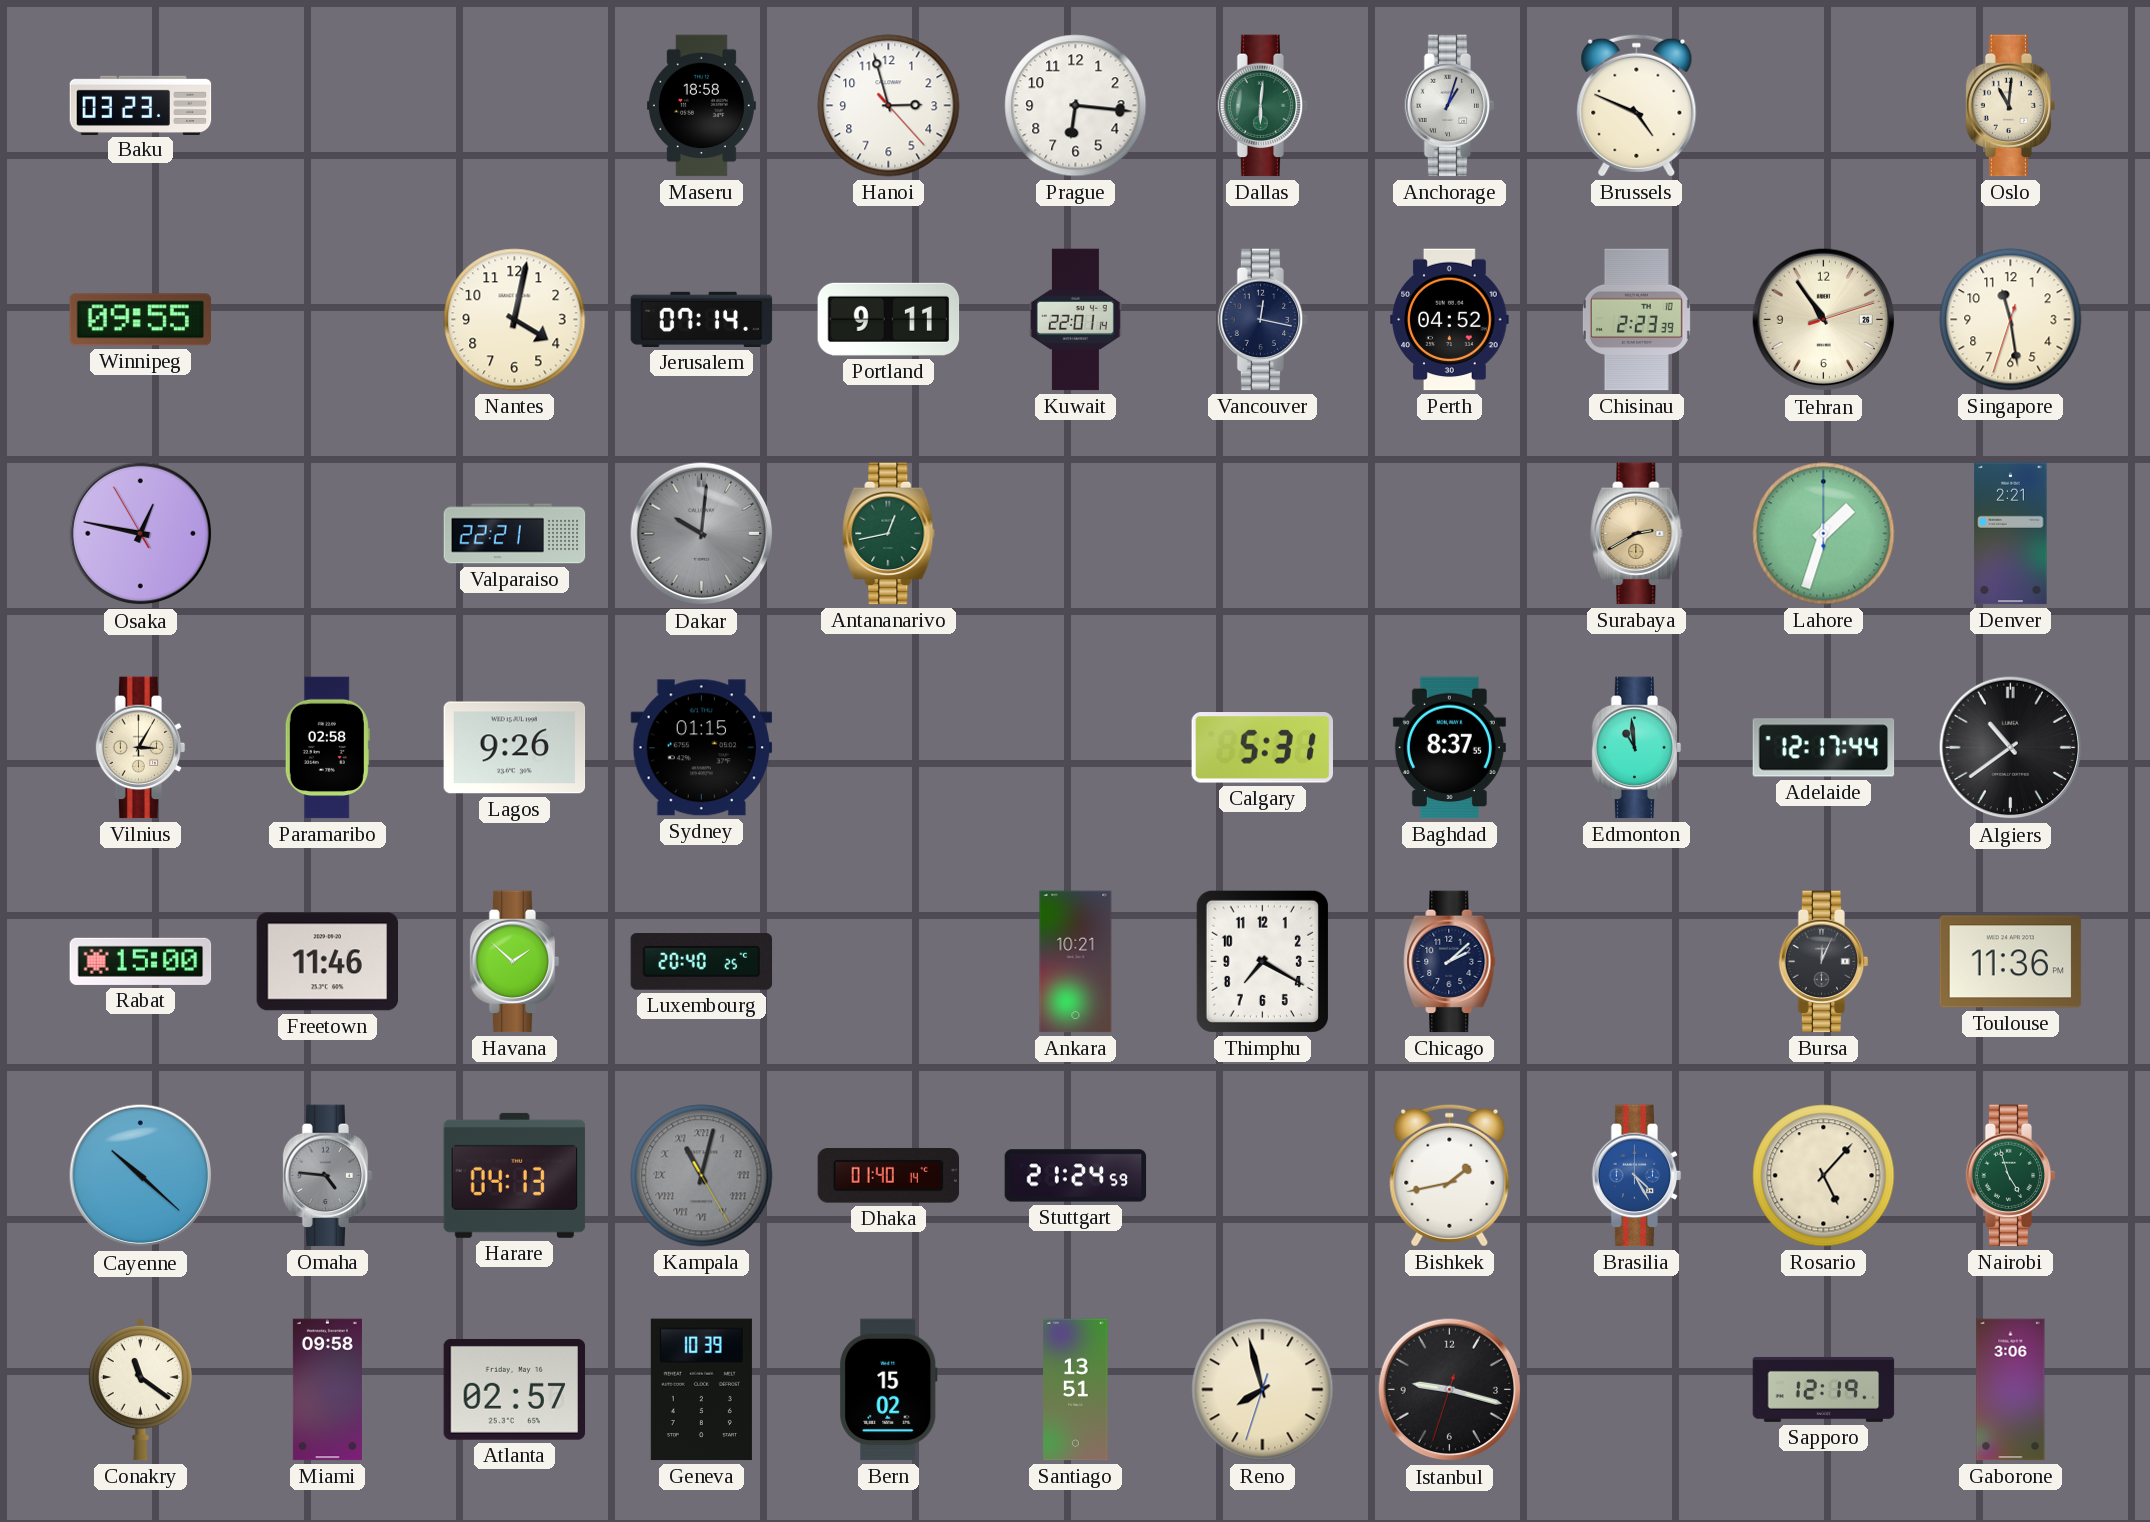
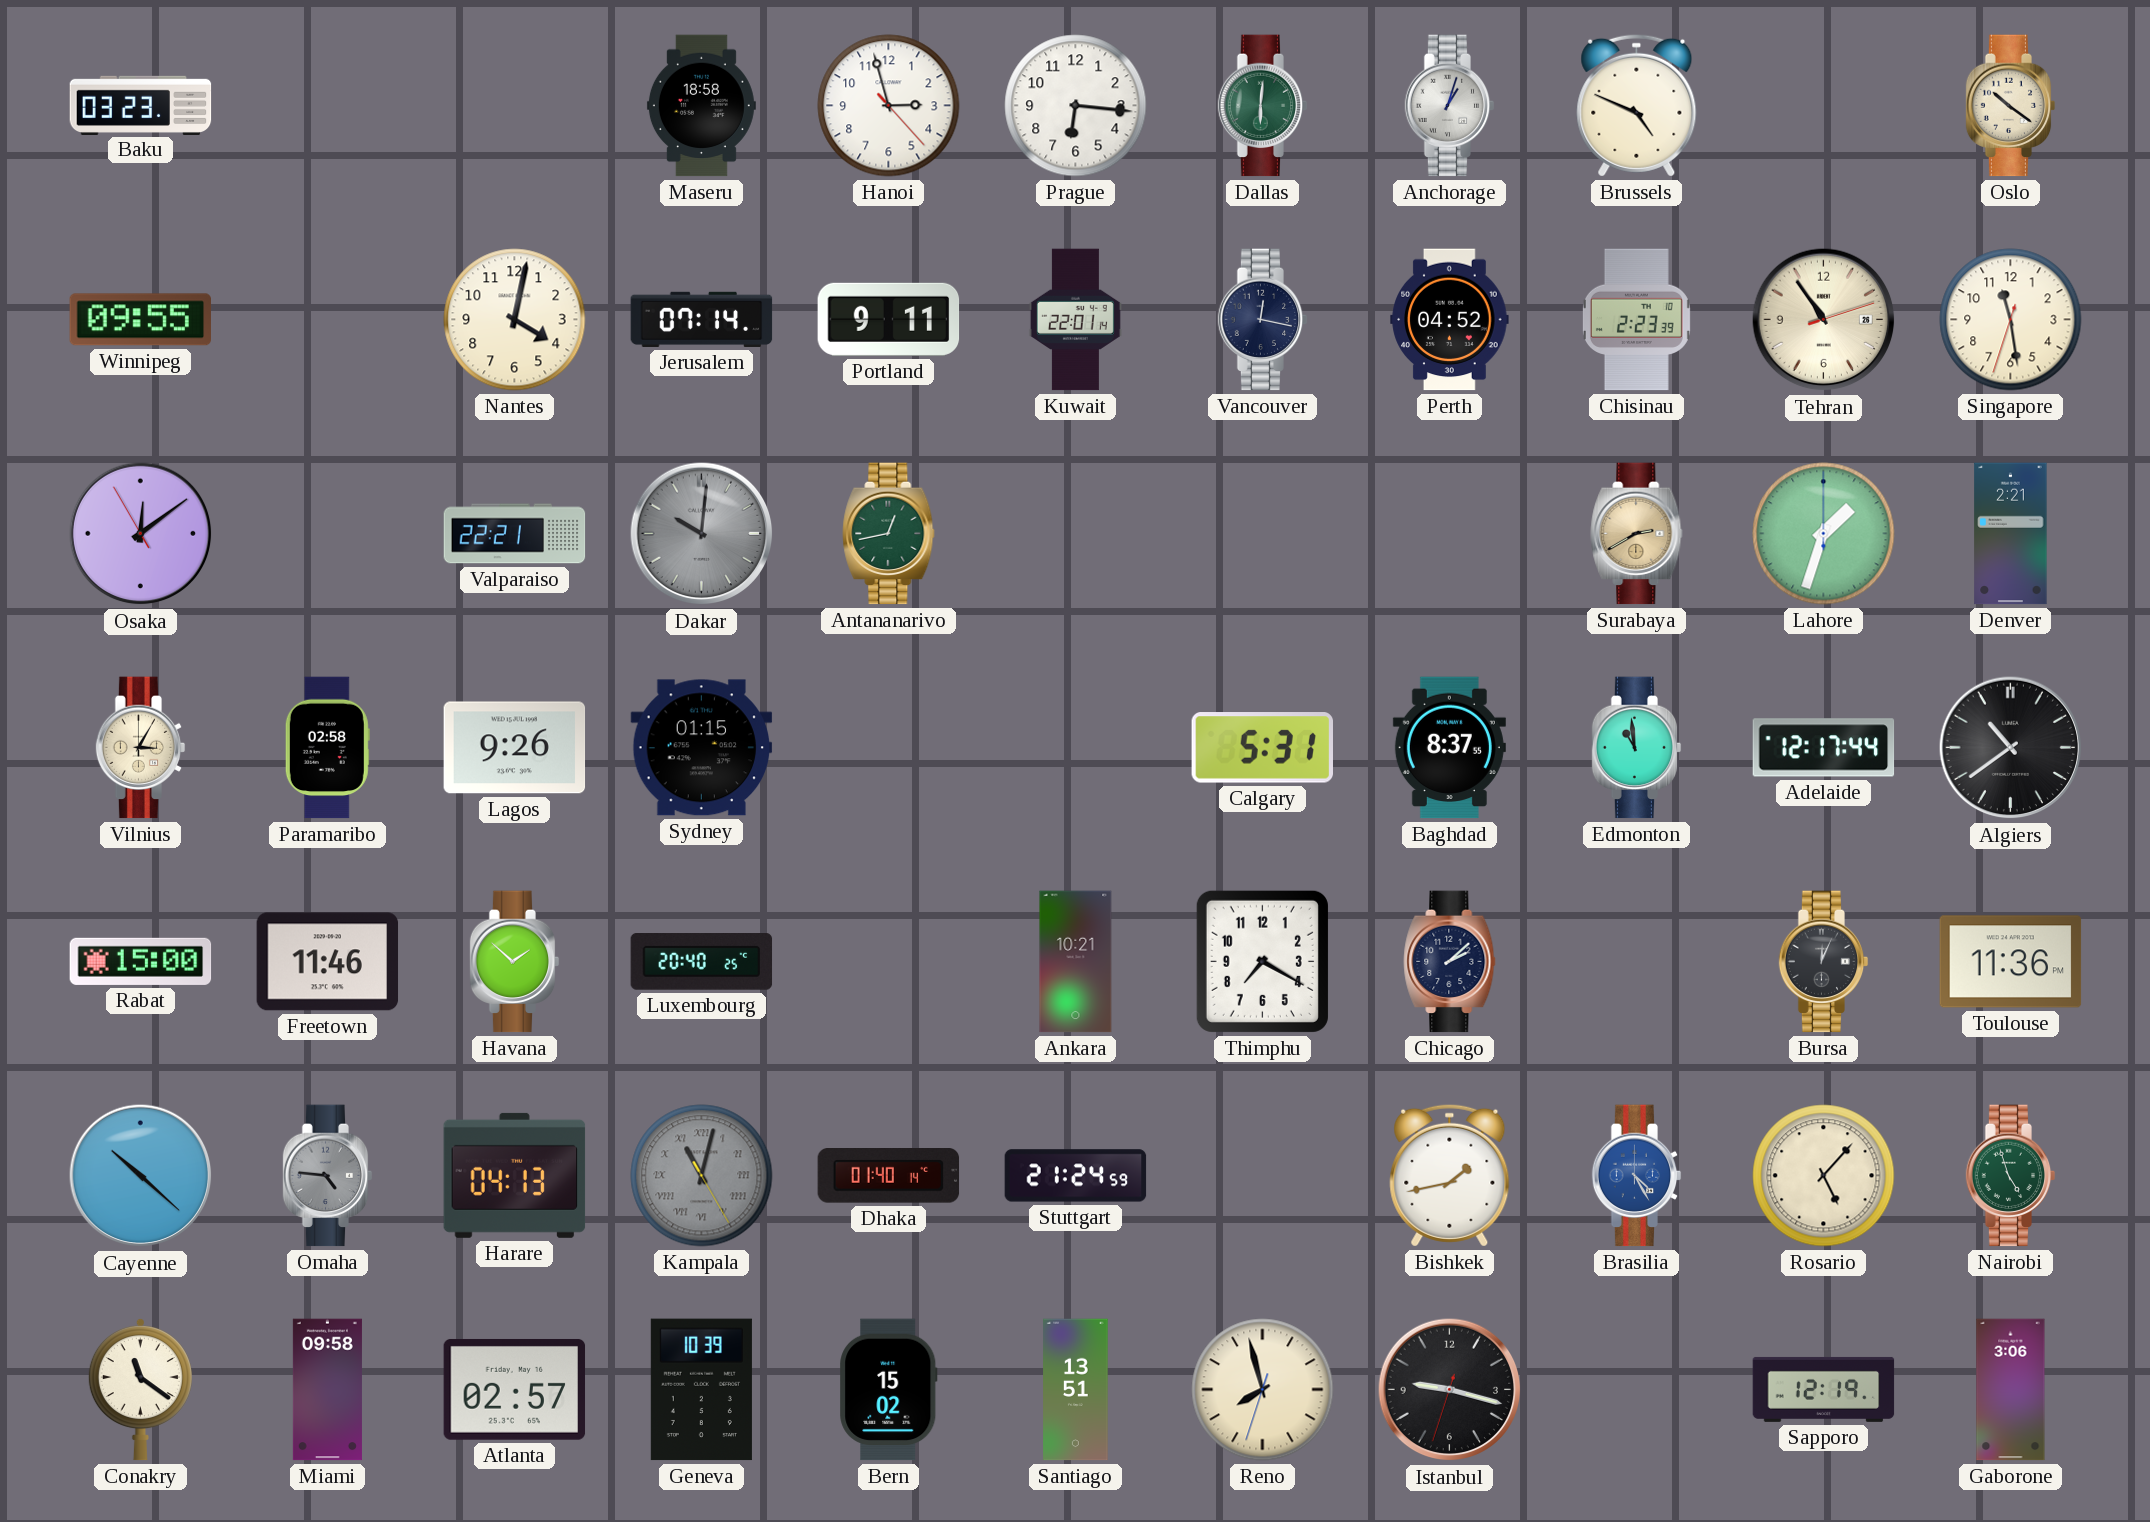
Oslo: 11:01 -> 10:21 (2011, 106)
Osaka: 12:46 -> 12:08 (141, 534)
